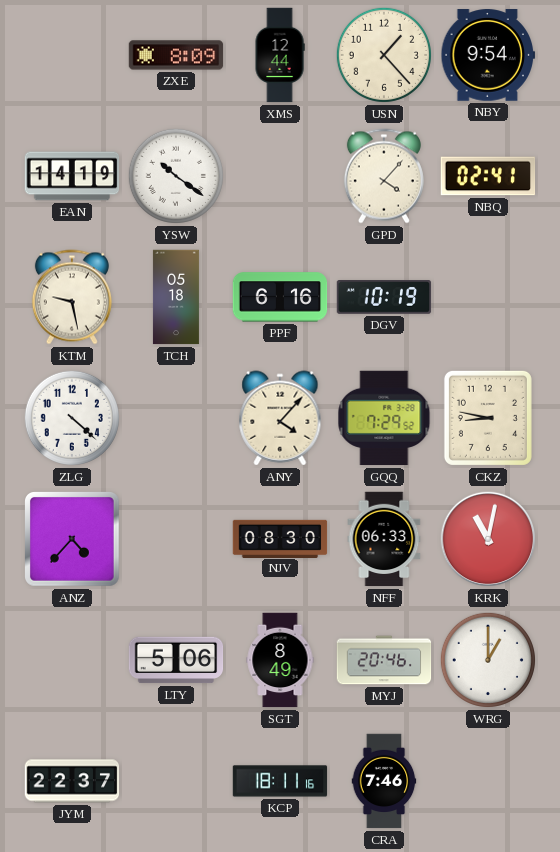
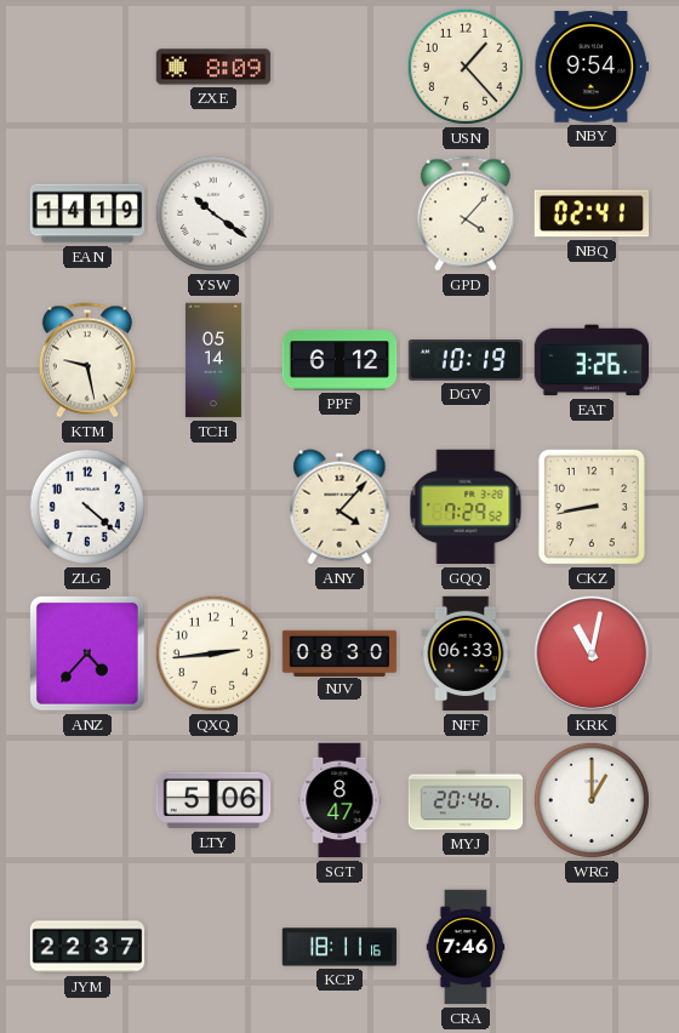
XMS: 12:44 -> none (280, 55)
TCH: 05:18 -> 05:14 (213, 360)
PPF: 6:16 -> 6:12 (339, 360)
EAT: none -> 3:26 (592, 360)
CKZ: 8:47 -> 8:43 (592, 507)
QXQ: none -> 2:44 (213, 654)
SGT: 8:49 -> 8:47 (339, 800)
